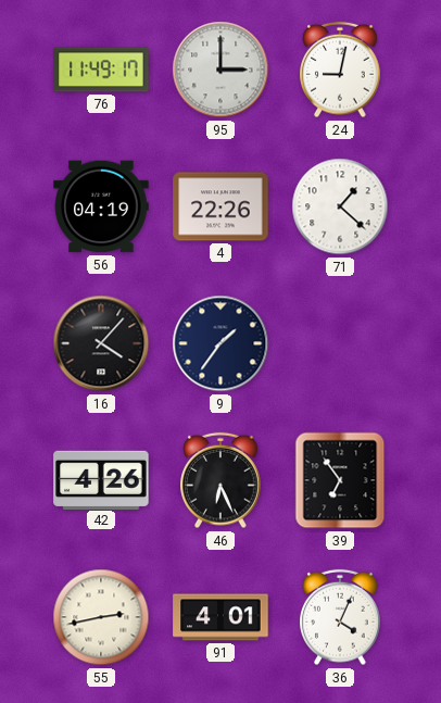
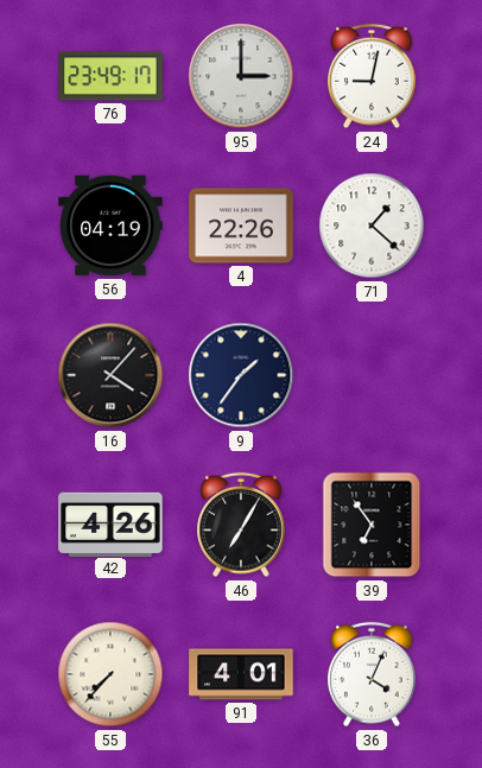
76: 11:49 -> 23:49 (110, 76)
46: 6:26 -> 7:05 (241, 525)
55: 2:43 -> 7:37 (110, 674)
